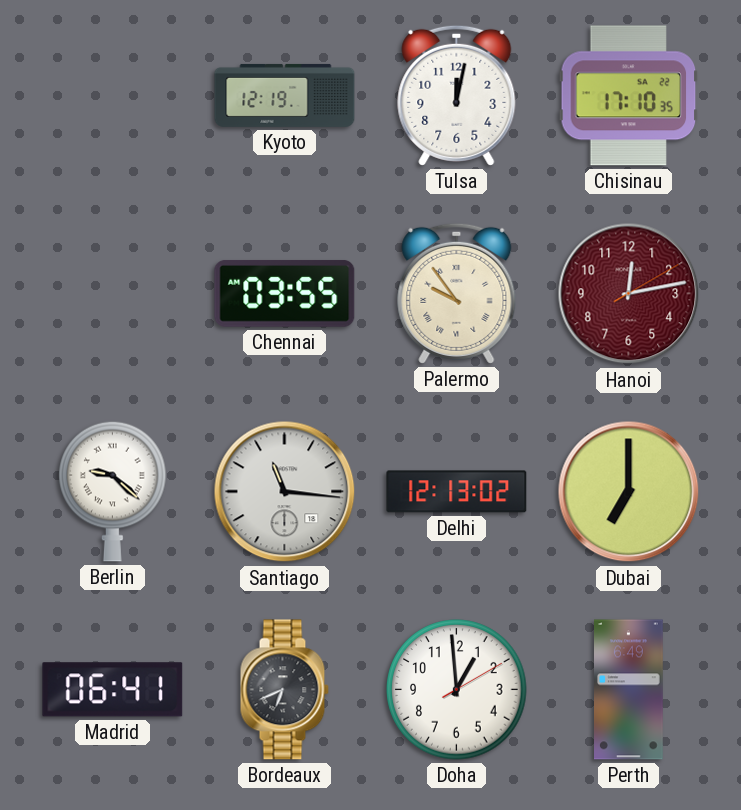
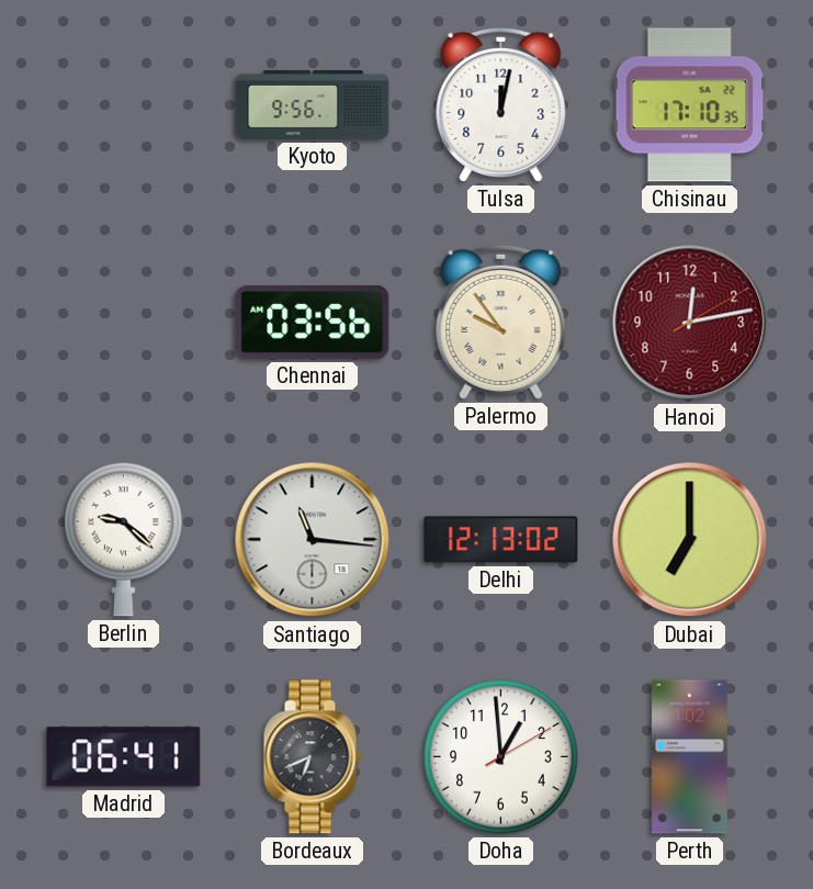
Kyoto: 12:19 -> 9:56 (313, 104)
Chennai: 03:55 -> 03:56 (313, 322)
Perth: 6:49 -> 1:02 (690, 757)
